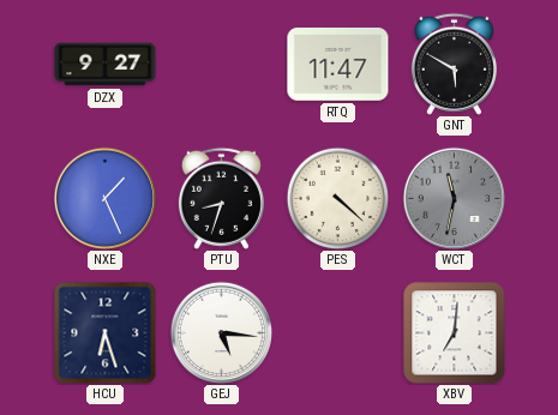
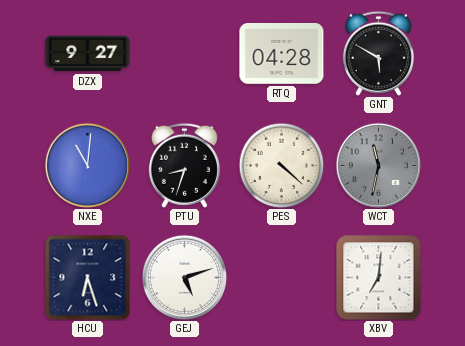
RTQ: 11:47 -> 04:28 (282, 54)
NXE: 1:26 -> 11:01 (87, 165)
GEJ: 5:16 -> 5:12 (184, 277)
